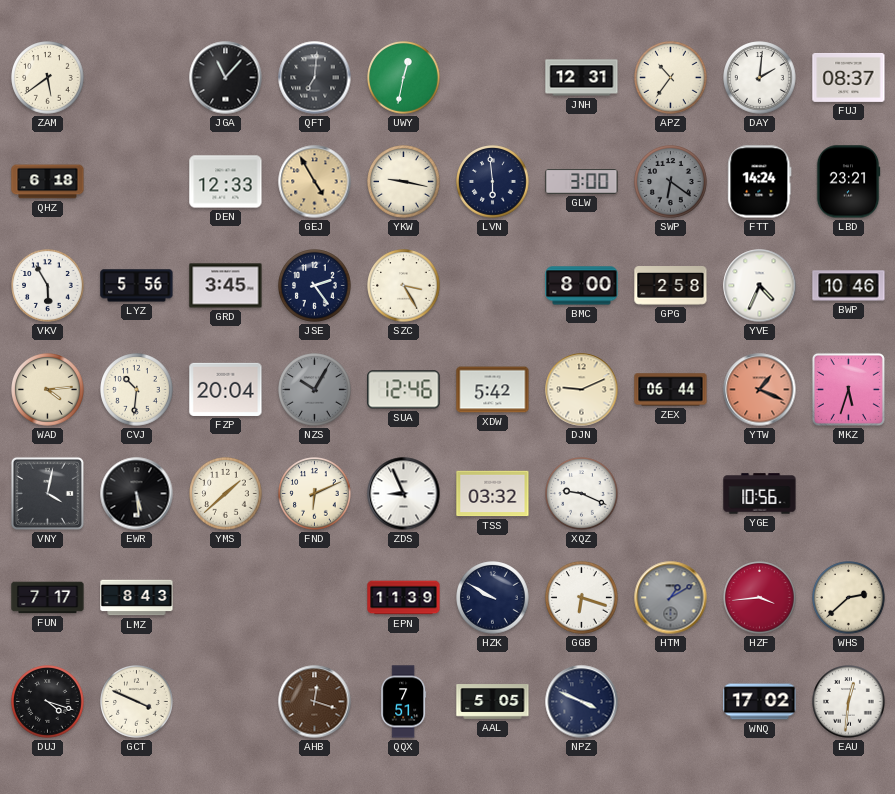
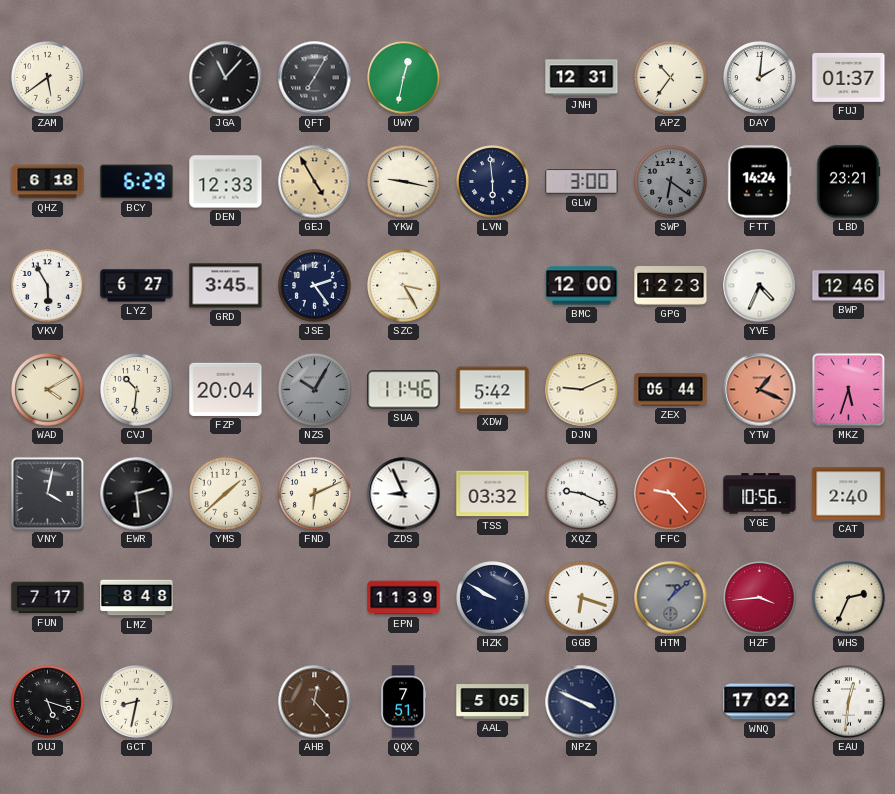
QFT: 7:01 -> 7:05 (315, 78)
FUJ: 08:37 -> 01:37 (849, 77)
BCY: none -> 6:29 (137, 182)
LYZ: 5:56 -> 6:27 (137, 286)
BMC: 8:00 -> 12:00 (582, 286)
GPG: 2:58 -> 12:23 (671, 286)
BWP: 10:46 -> 12:46 (849, 286)
WAD: 4:14 -> 4:10 (48, 390)
SUA: 12:46 -> 11:46 (404, 390)
EWR: 5:29 -> 2:29 (137, 494)
FFC: none -> 9:23 (671, 494)
CAT: none -> 2:40 (849, 494)
LMZ: 8:43 -> 8:48 (137, 598)
HTM: 1:10 -> 1:08 (671, 598)
WHS: 2:38 -> 2:34 (849, 598)
DUJ: 4:18 -> 5:18 (48, 702)
GCT: 3:49 -> 8:32 (137, 702)
AHB: 12:18 -> 12:23 (315, 702)
